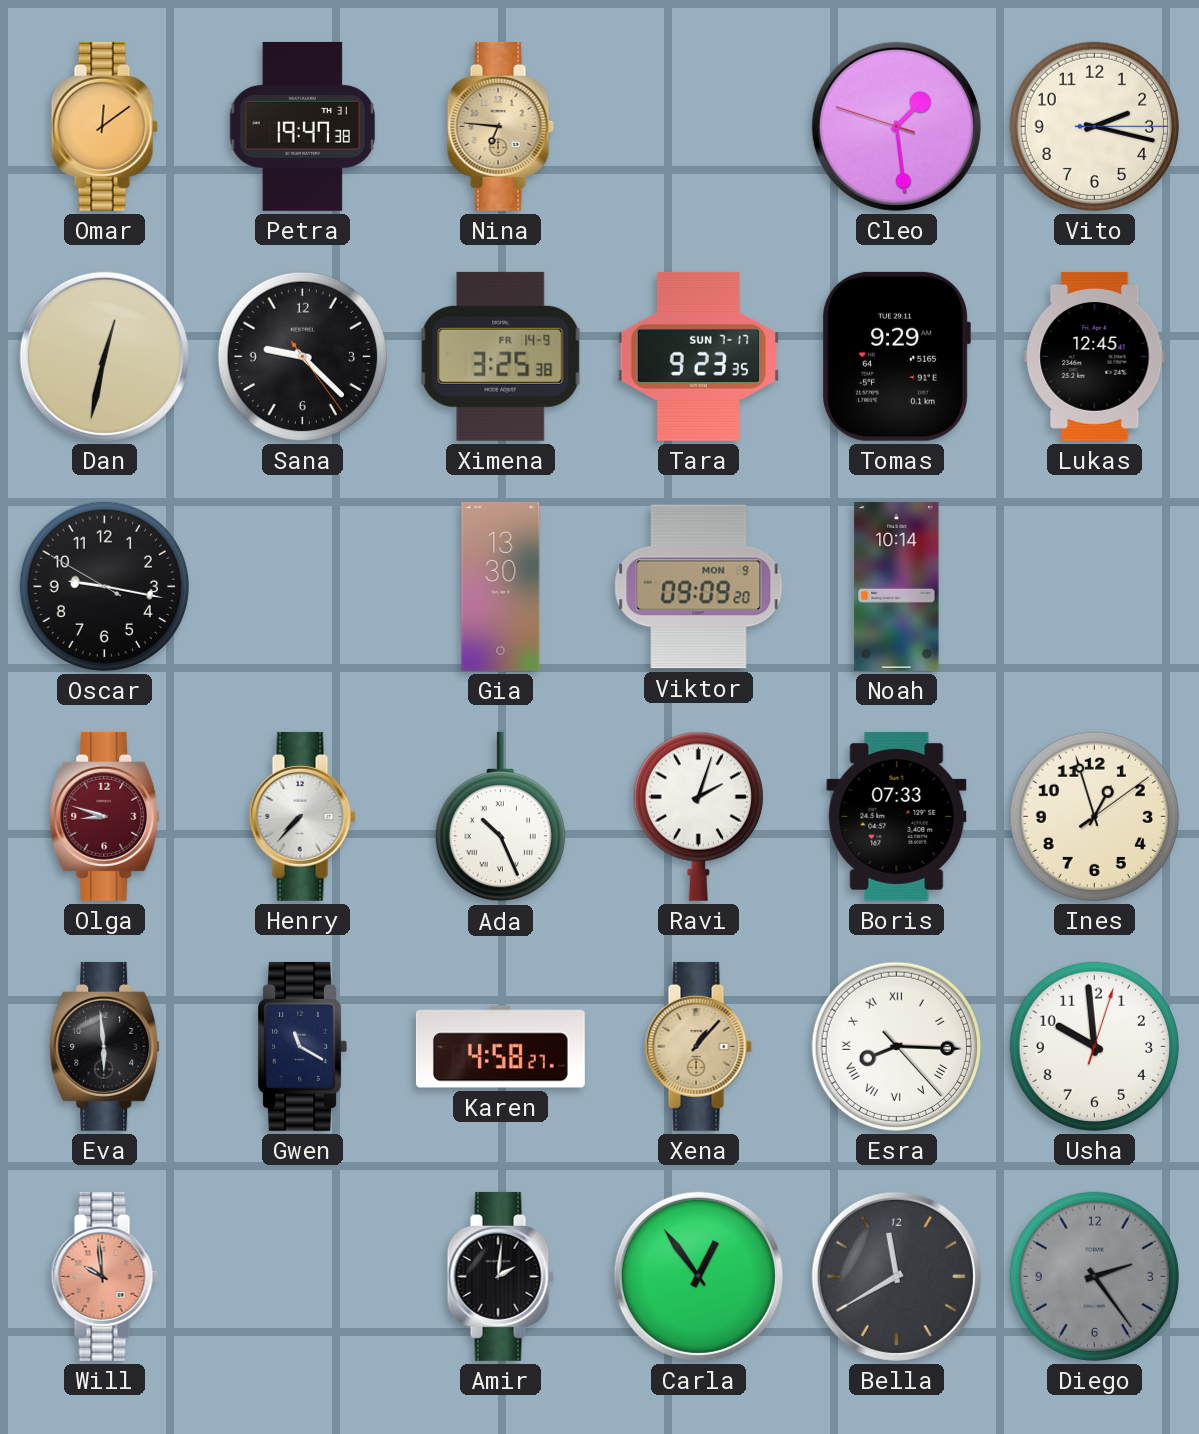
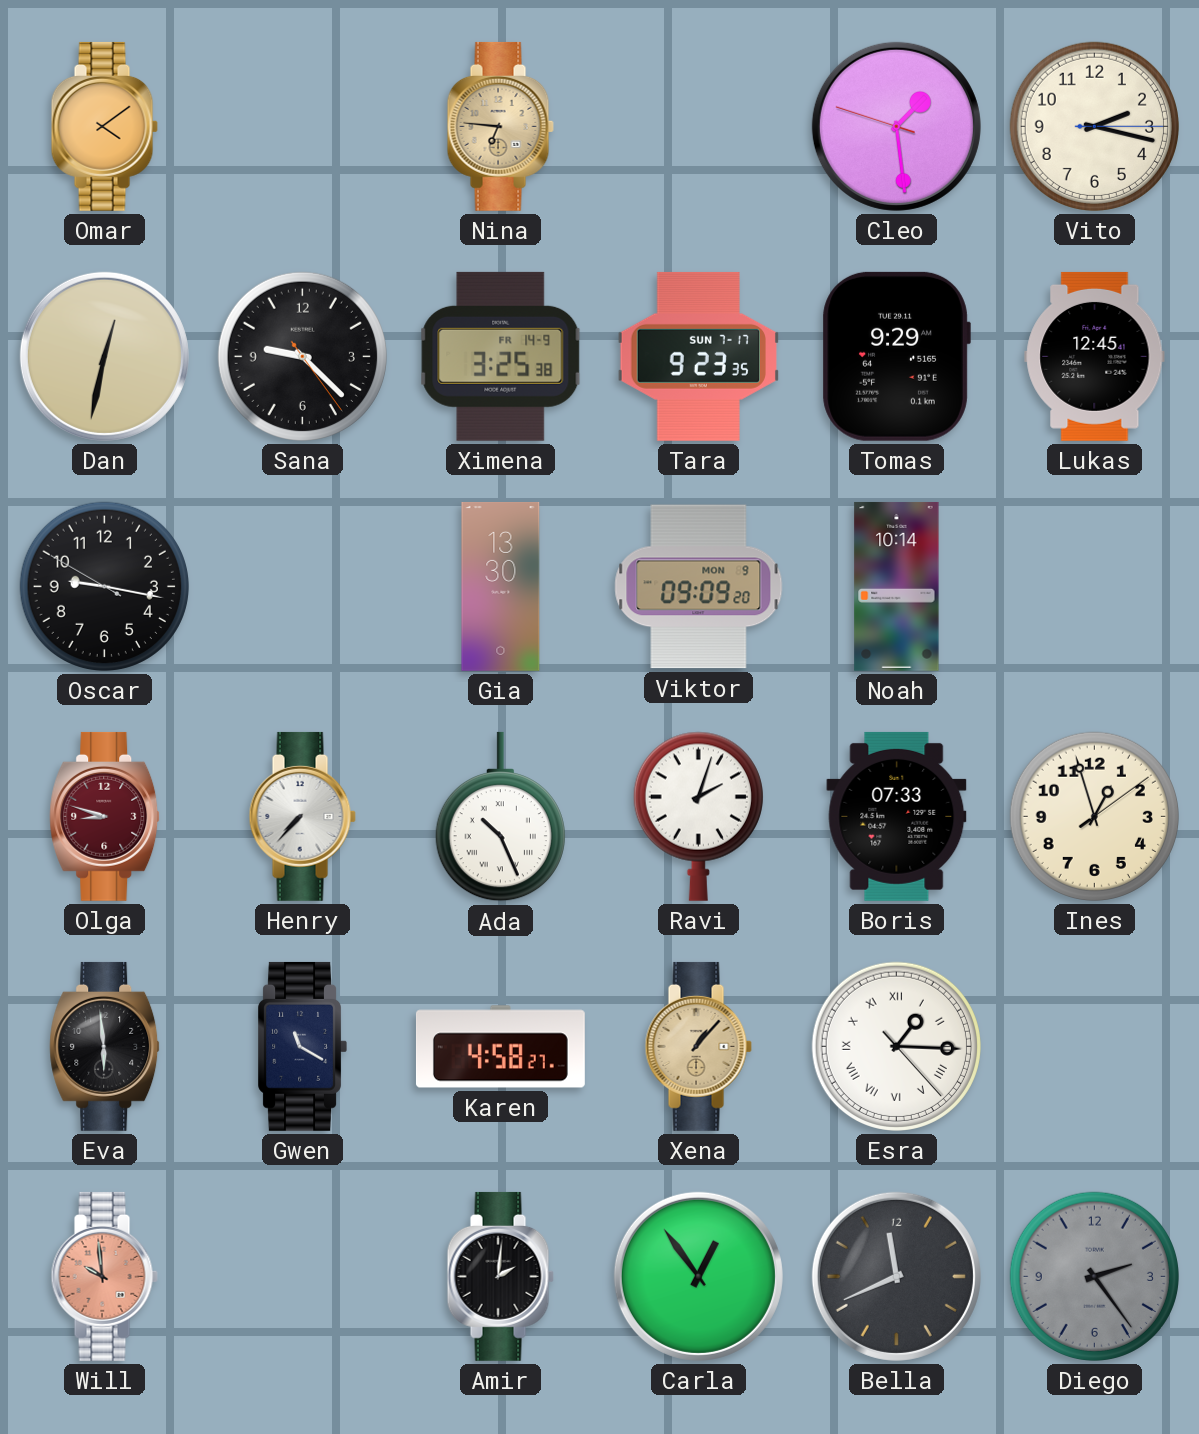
Omar: 12:09 -> 4:09 (104, 126)
Petra: 19:47 -> none (303, 126)
Esra: 8:15 -> 1:15 (896, 1046)
Usha: 9:59 -> none (1094, 1046)
Bella: 11:40 -> 11:41 (896, 1276)
